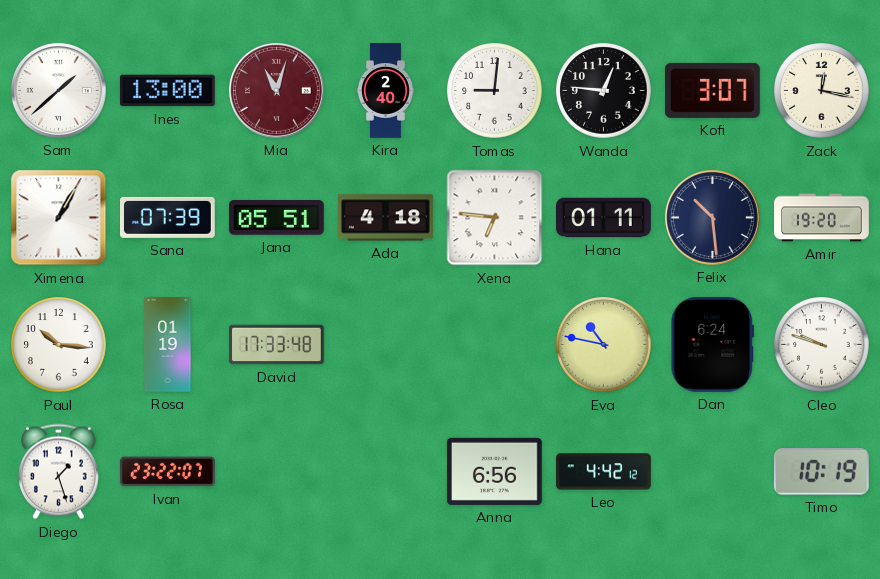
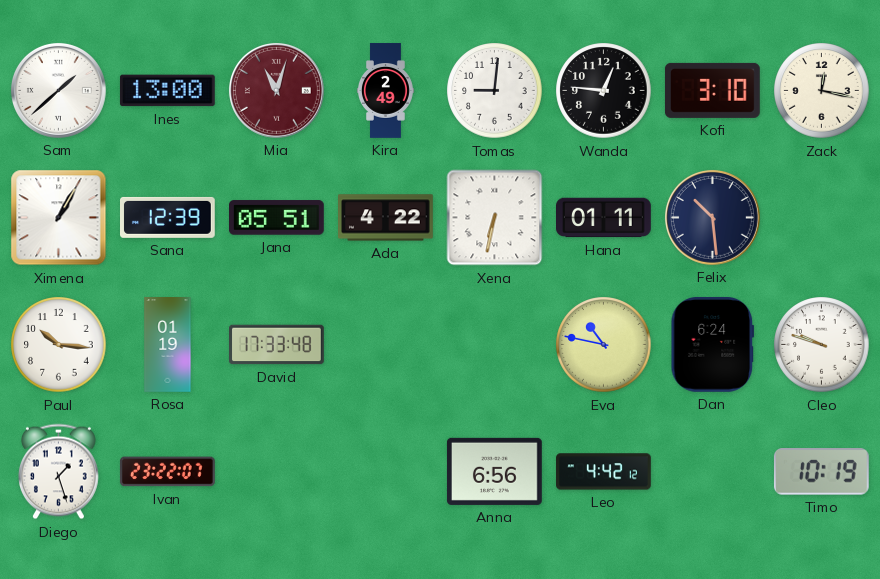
Kira: 2:40 -> 2:49 (385, 91)
Kofi: 3:07 -> 3:10 (713, 90)
Sana: 07:39 -> 12:39 (168, 217)
Ada: 4:18 -> 4:22 (386, 218)
Xena: 6:46 -> 6:32 (495, 218)
Amir: 19:20 -> none (822, 218)
